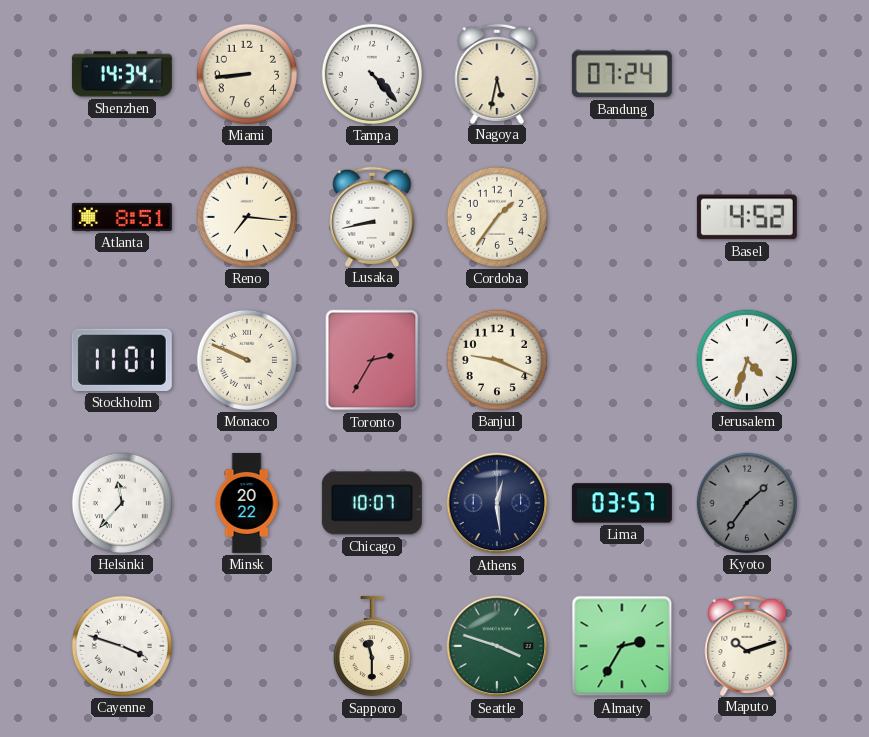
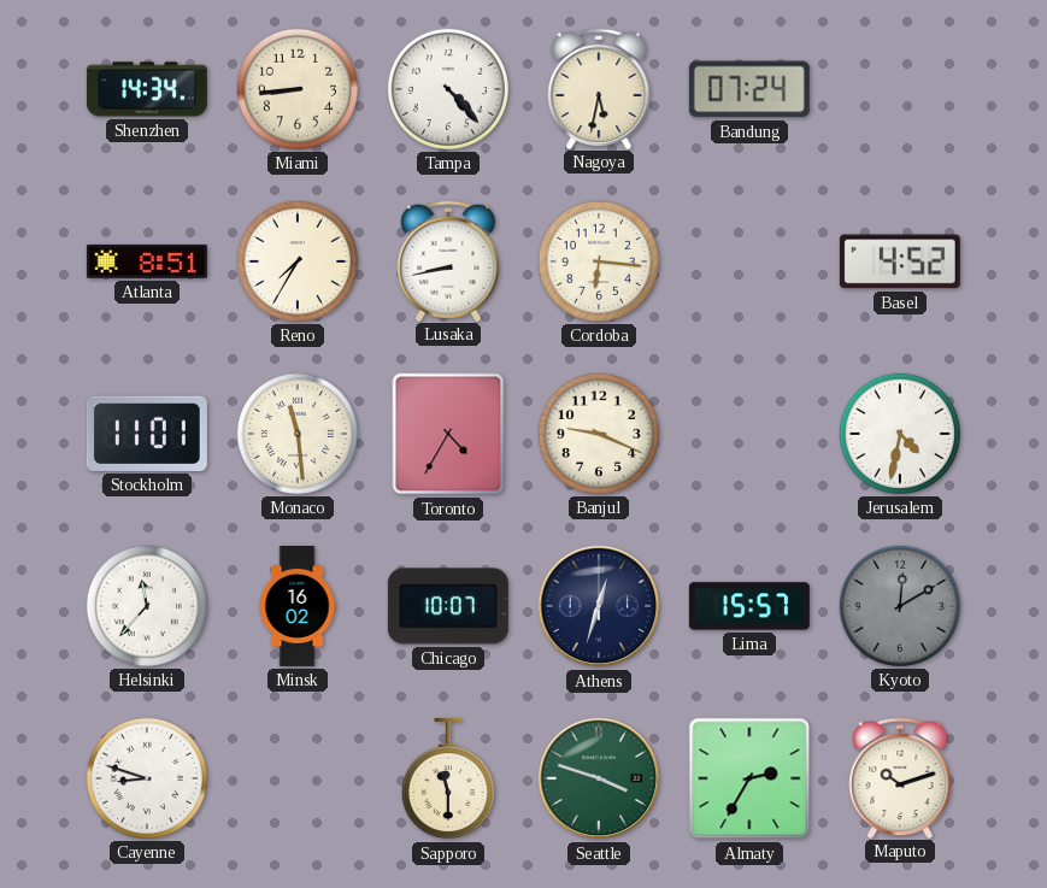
Reno: 7:16 -> 7:35 (298, 261)
Cordoba: 1:36 -> 6:16 (599, 261)
Monaco: 9:49 -> 11:29 (298, 434)
Toronto: 2:35 -> 4:35 (448, 434)
Jerusalem: 4:33 -> 4:32 (900, 434)
Minsk: 20:22 -> 16:02 (298, 606)
Athens: 12:29 -> 12:33 (599, 606)
Lima: 03:57 -> 15:57 (749, 606)
Kyoto: 1:36 -> 12:10 (900, 606)
Cayenne: 3:48 -> 8:48 (147, 778)
